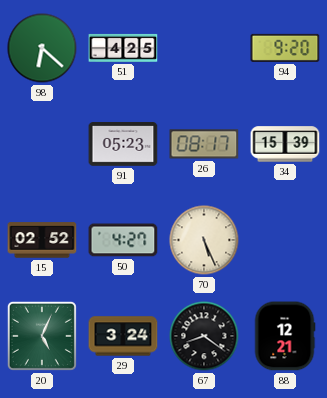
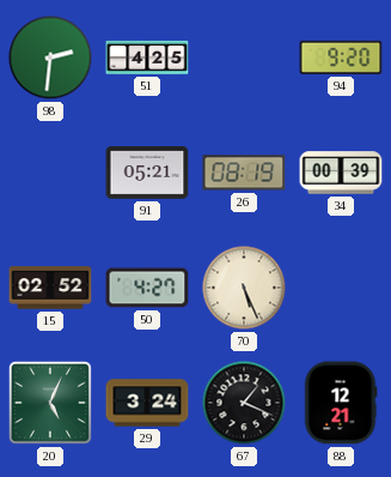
98: 6:22 -> 2:31 (50, 58)
91: 05:23 -> 05:21 (147, 173)
26: 08:17 -> 08:19 (244, 173)
34: 15:39 -> 00:39 (341, 173)
67: 8:21 -> 1:19 (244, 403)
